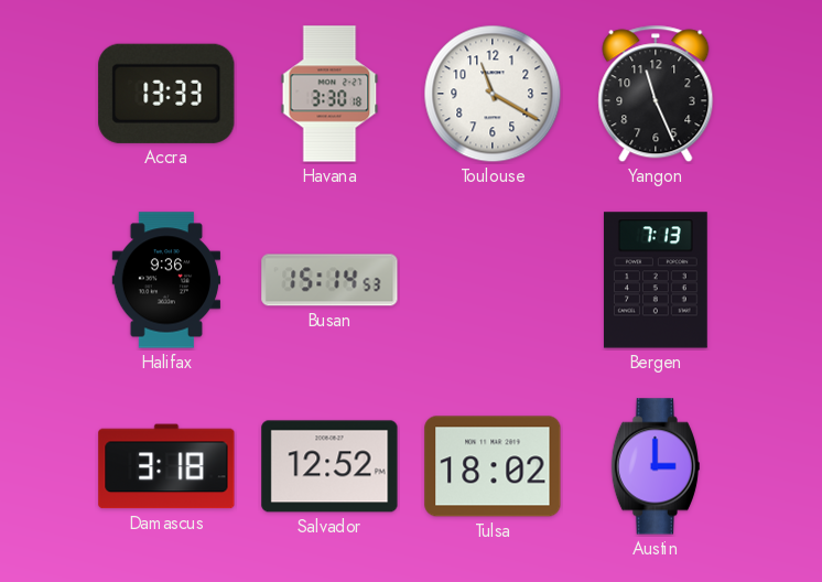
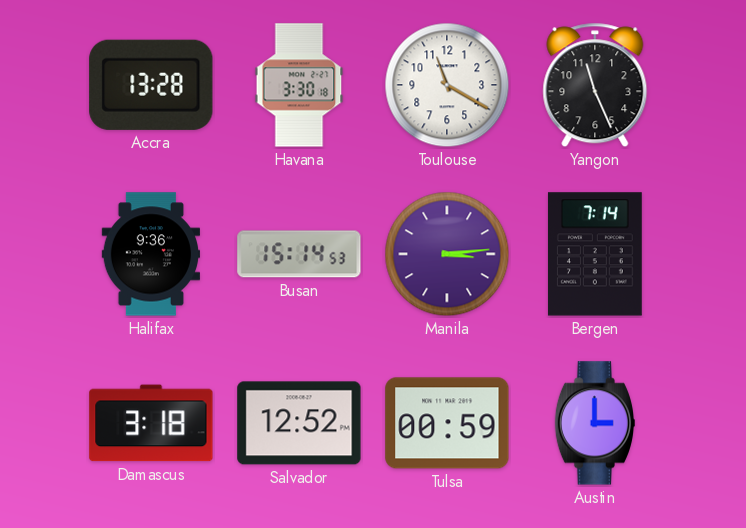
Accra: 13:33 -> 13:28 (151, 85)
Manila: none -> 3:14 (447, 254)
Bergen: 7:13 -> 7:14 (595, 254)
Tulsa: 18:02 -> 00:59 (447, 423)
